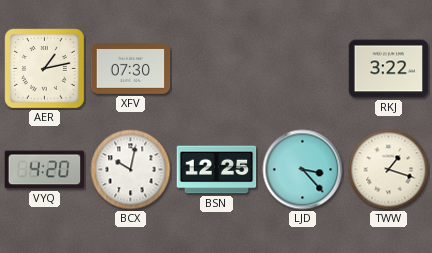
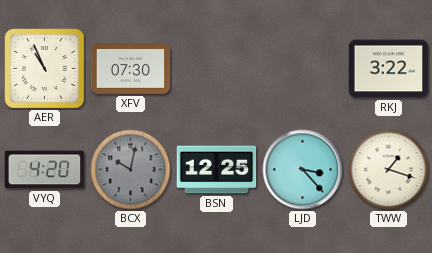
AER: 1:13 -> 10:56 (45, 69)
BCX dial: white -> grey (131, 170)
